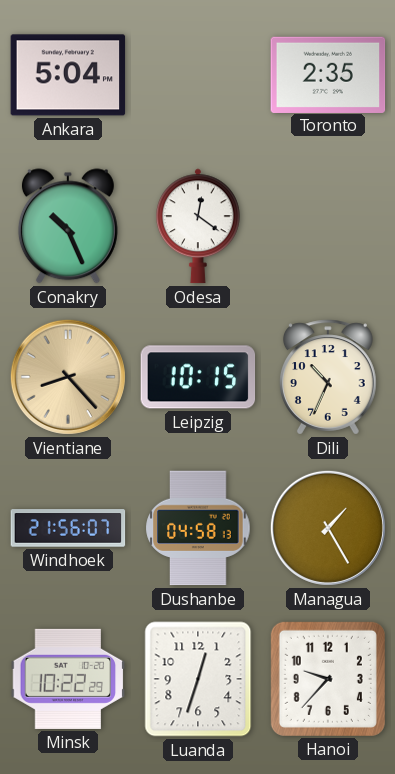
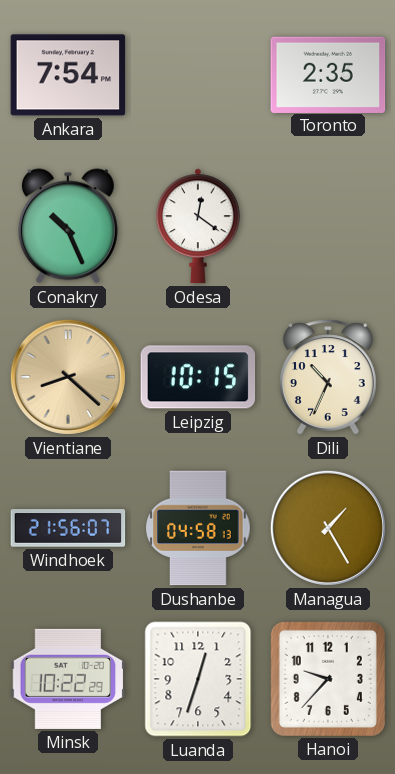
Ankara: 5:04 -> 7:54 (68, 75)
Vientiane: 8:23 -> 8:22 (68, 377)
